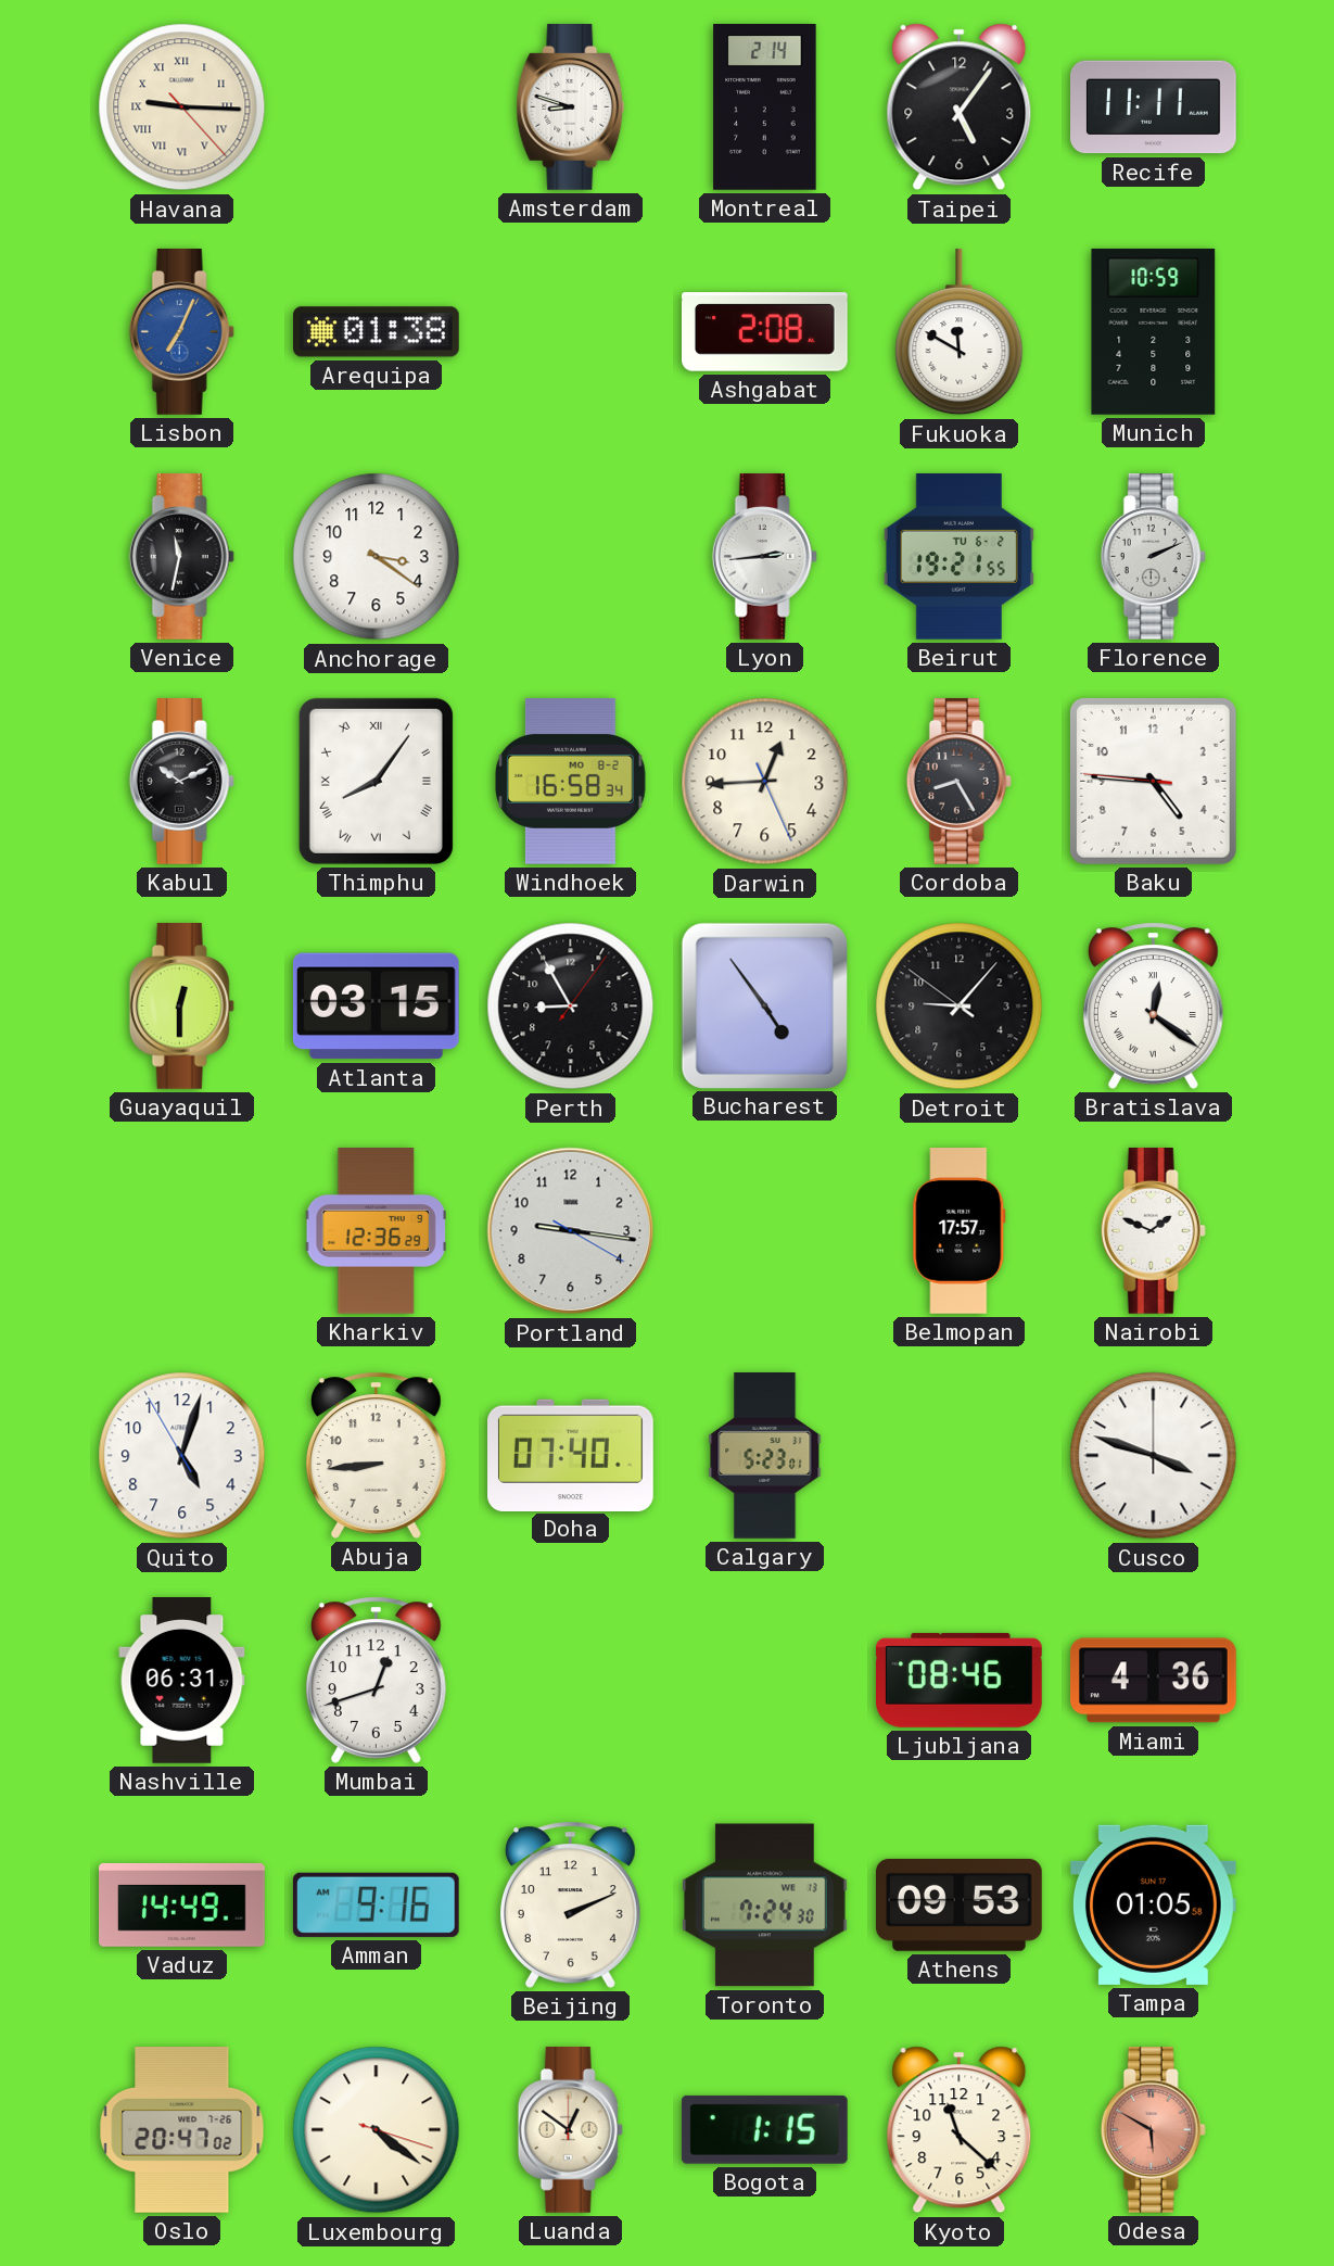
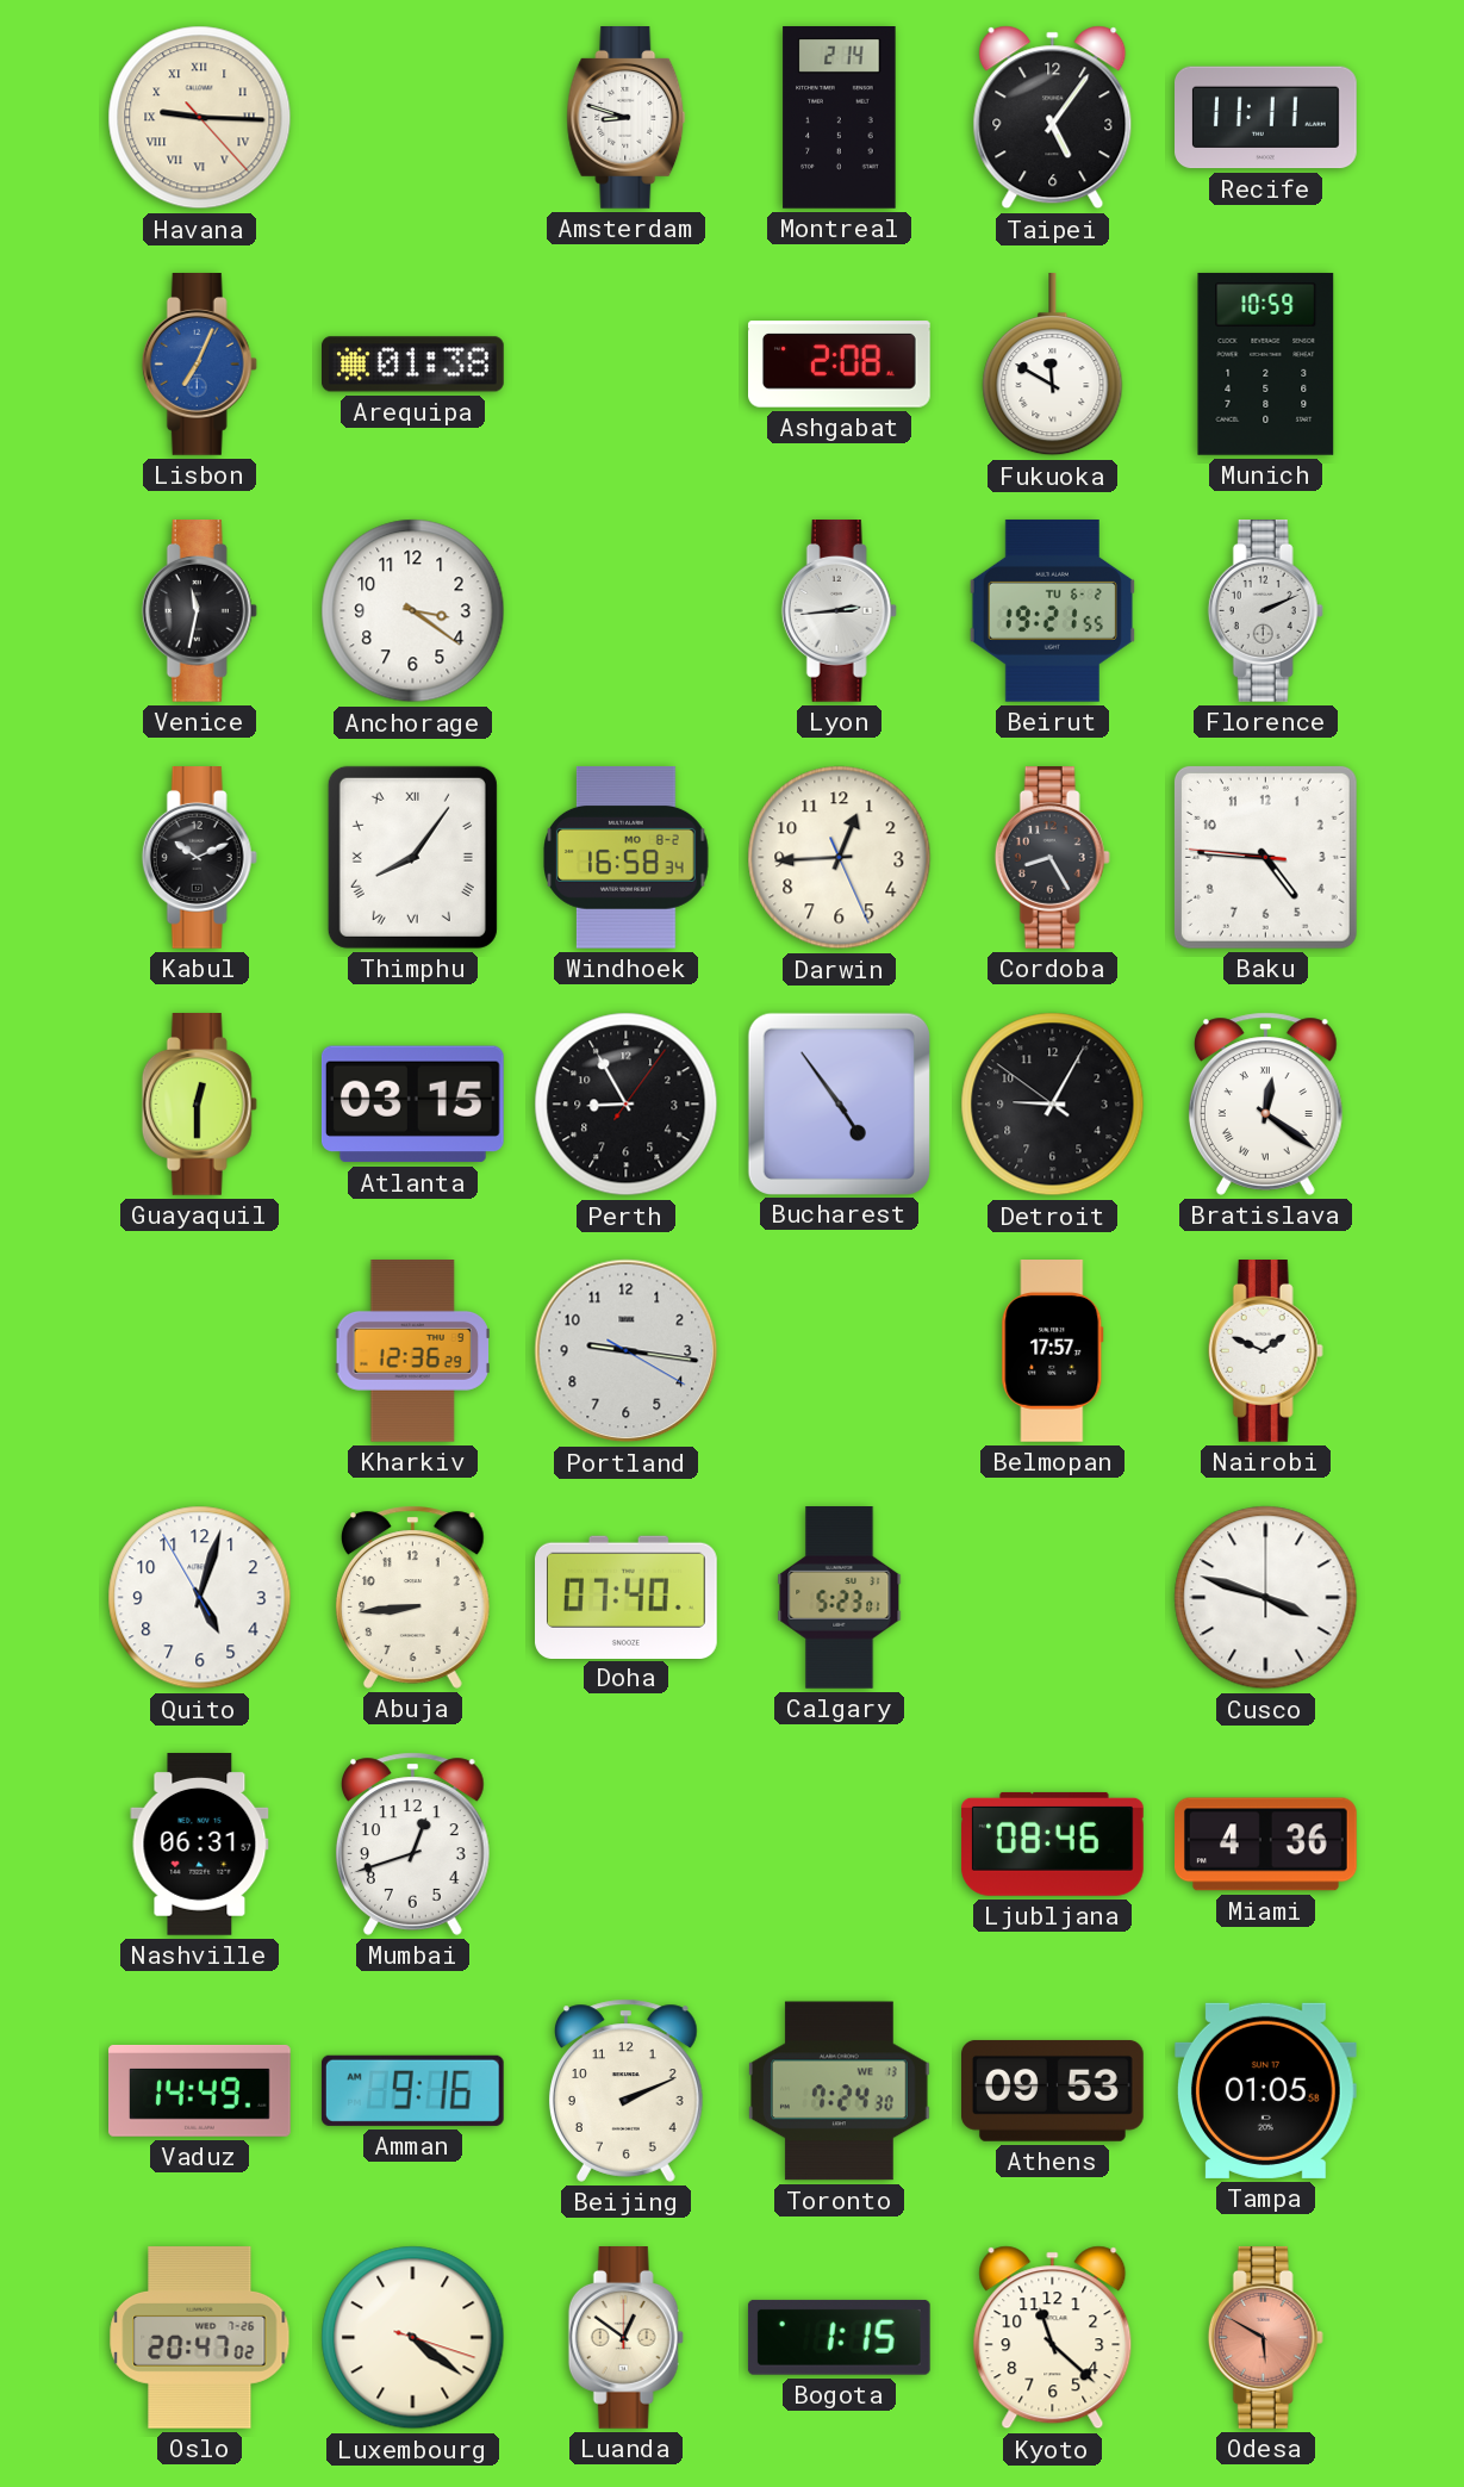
Detroit: 9:06 -> 9:04 (1053, 1105)
